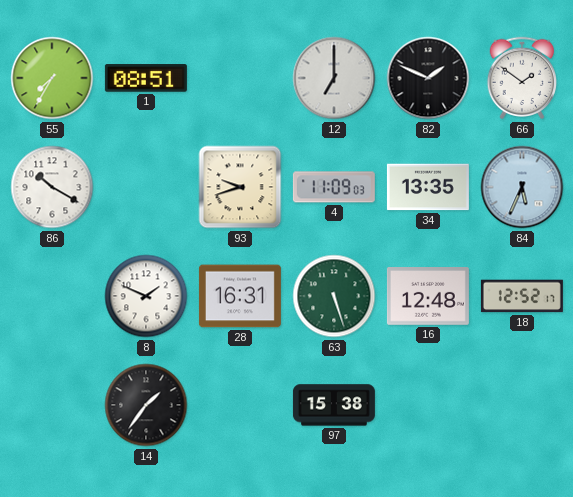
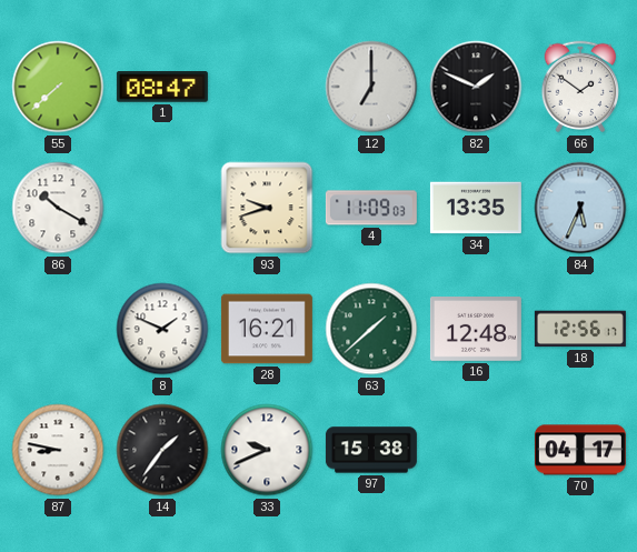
55: 7:35 -> 7:38 (58, 87)
1: 08:51 -> 08:47 (162, 87)
28: 16:31 -> 16:21 (267, 329)
63: 5:27 -> 1:38 (371, 329)
18: 12:52 -> 12:56 (580, 329)
87: none -> 8:47 (58, 450)
33: none -> 9:41 (267, 450)
70: none -> 04:17 (580, 450)
